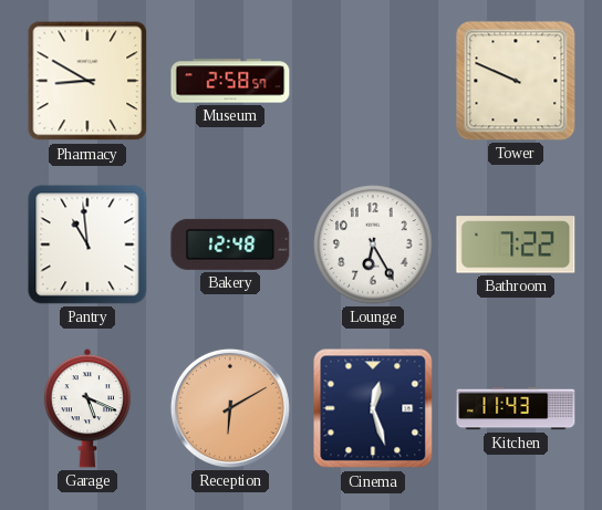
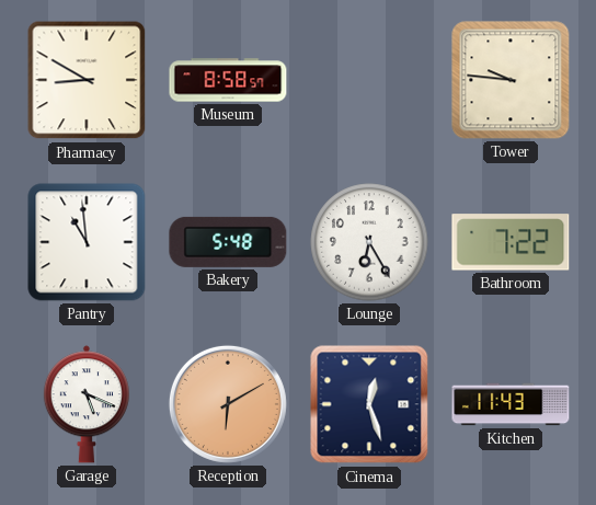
Museum: 2:58 -> 8:58 (228, 80)
Tower: 9:49 -> 9:46 (511, 80)
Bakery: 12:48 -> 5:48 (228, 242)
